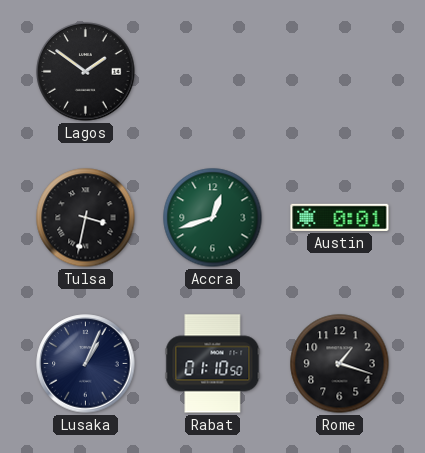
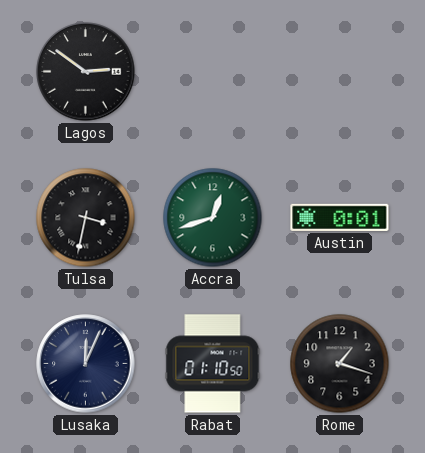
Lagos: 1:51 -> 2:51 (86, 72)
Lusaka: 1:04 -> 12:04 (86, 364)
